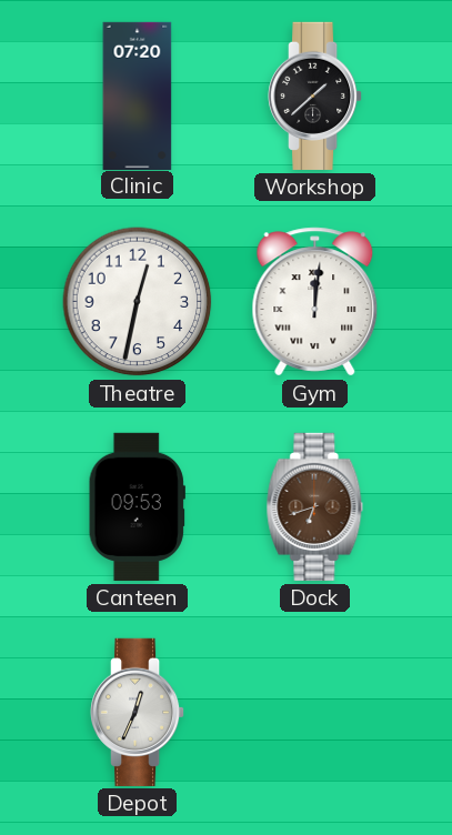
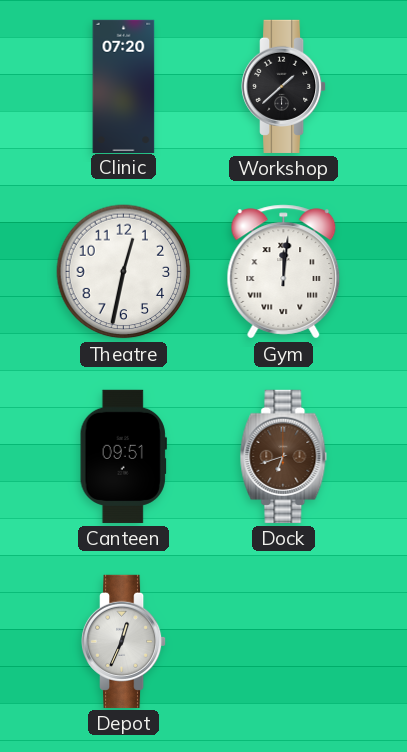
Canteen: 09:53 -> 09:51 (123, 456)
